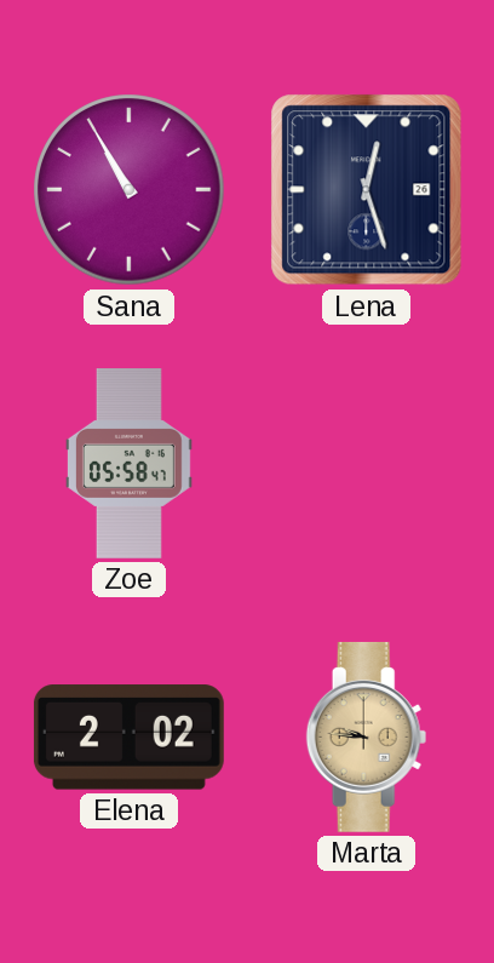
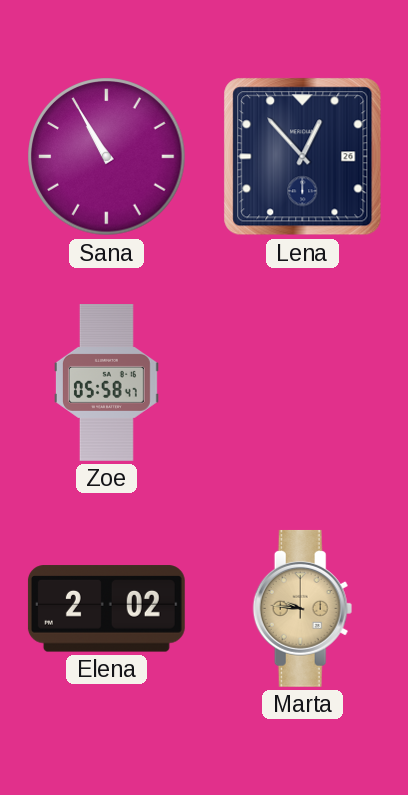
Lena: 12:27 -> 12:53 (303, 157)
